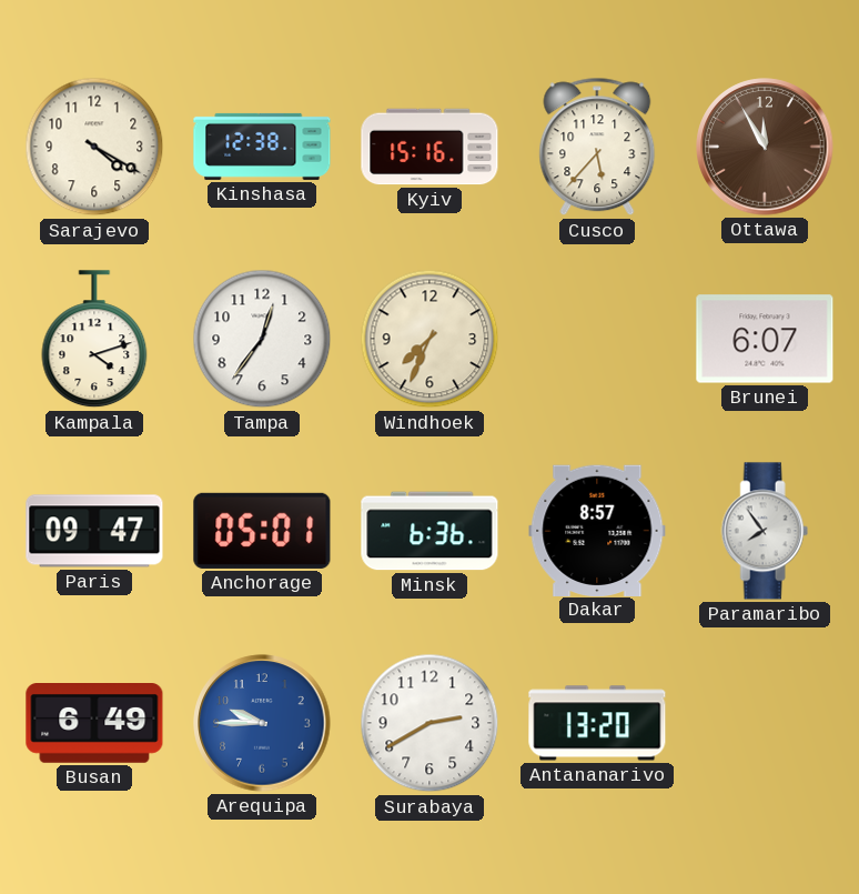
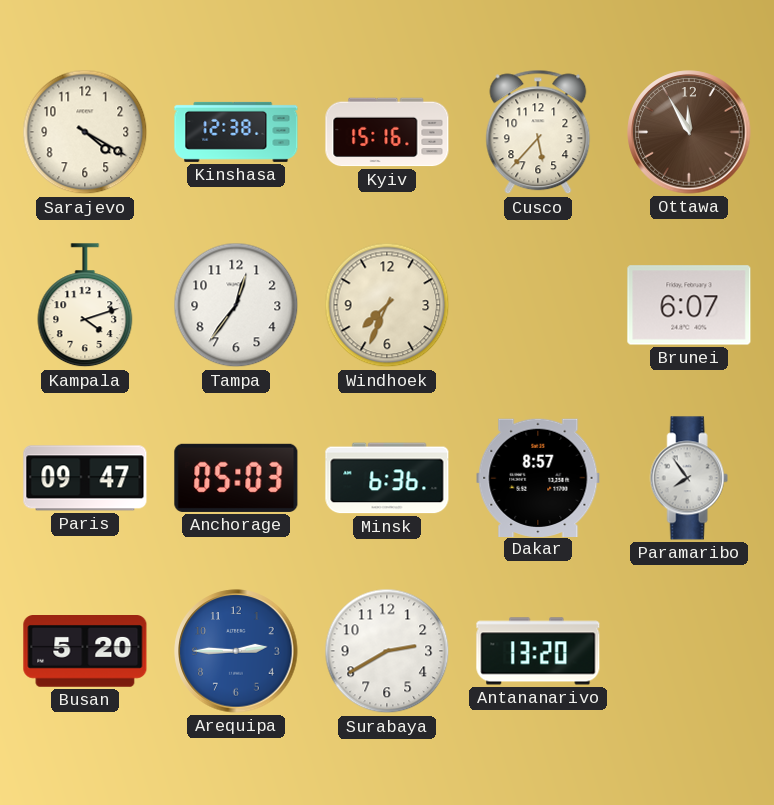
Anchorage: 05:01 -> 05:03 (236, 478)
Busan: 6:49 -> 5:20 (85, 652)
Arequipa: 9:45 -> 2:45 (236, 651)
